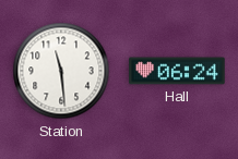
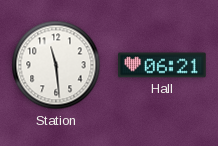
Hall: 06:24 -> 06:21 (162, 65)
